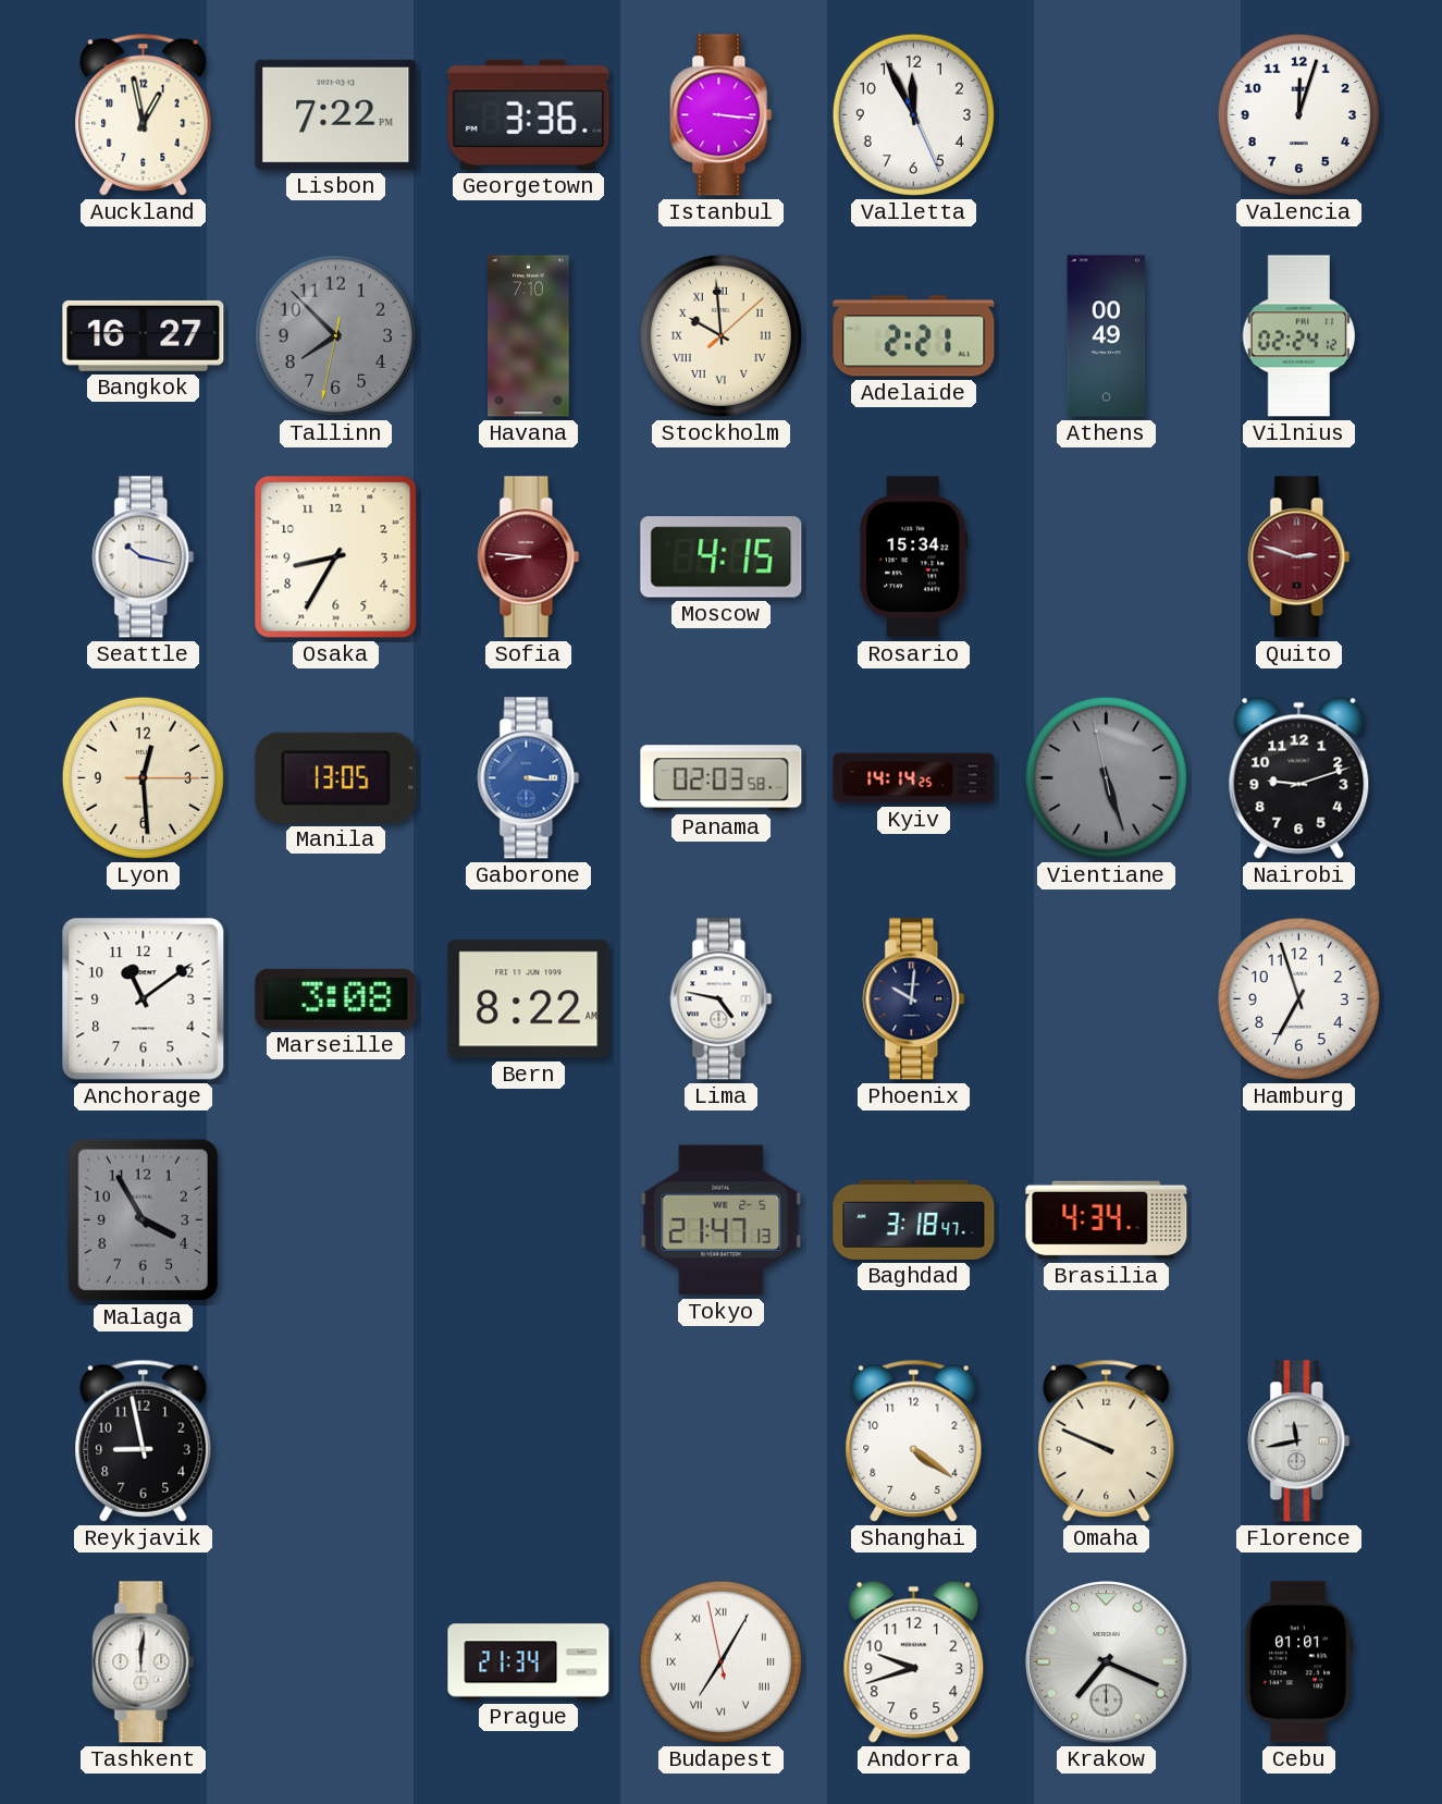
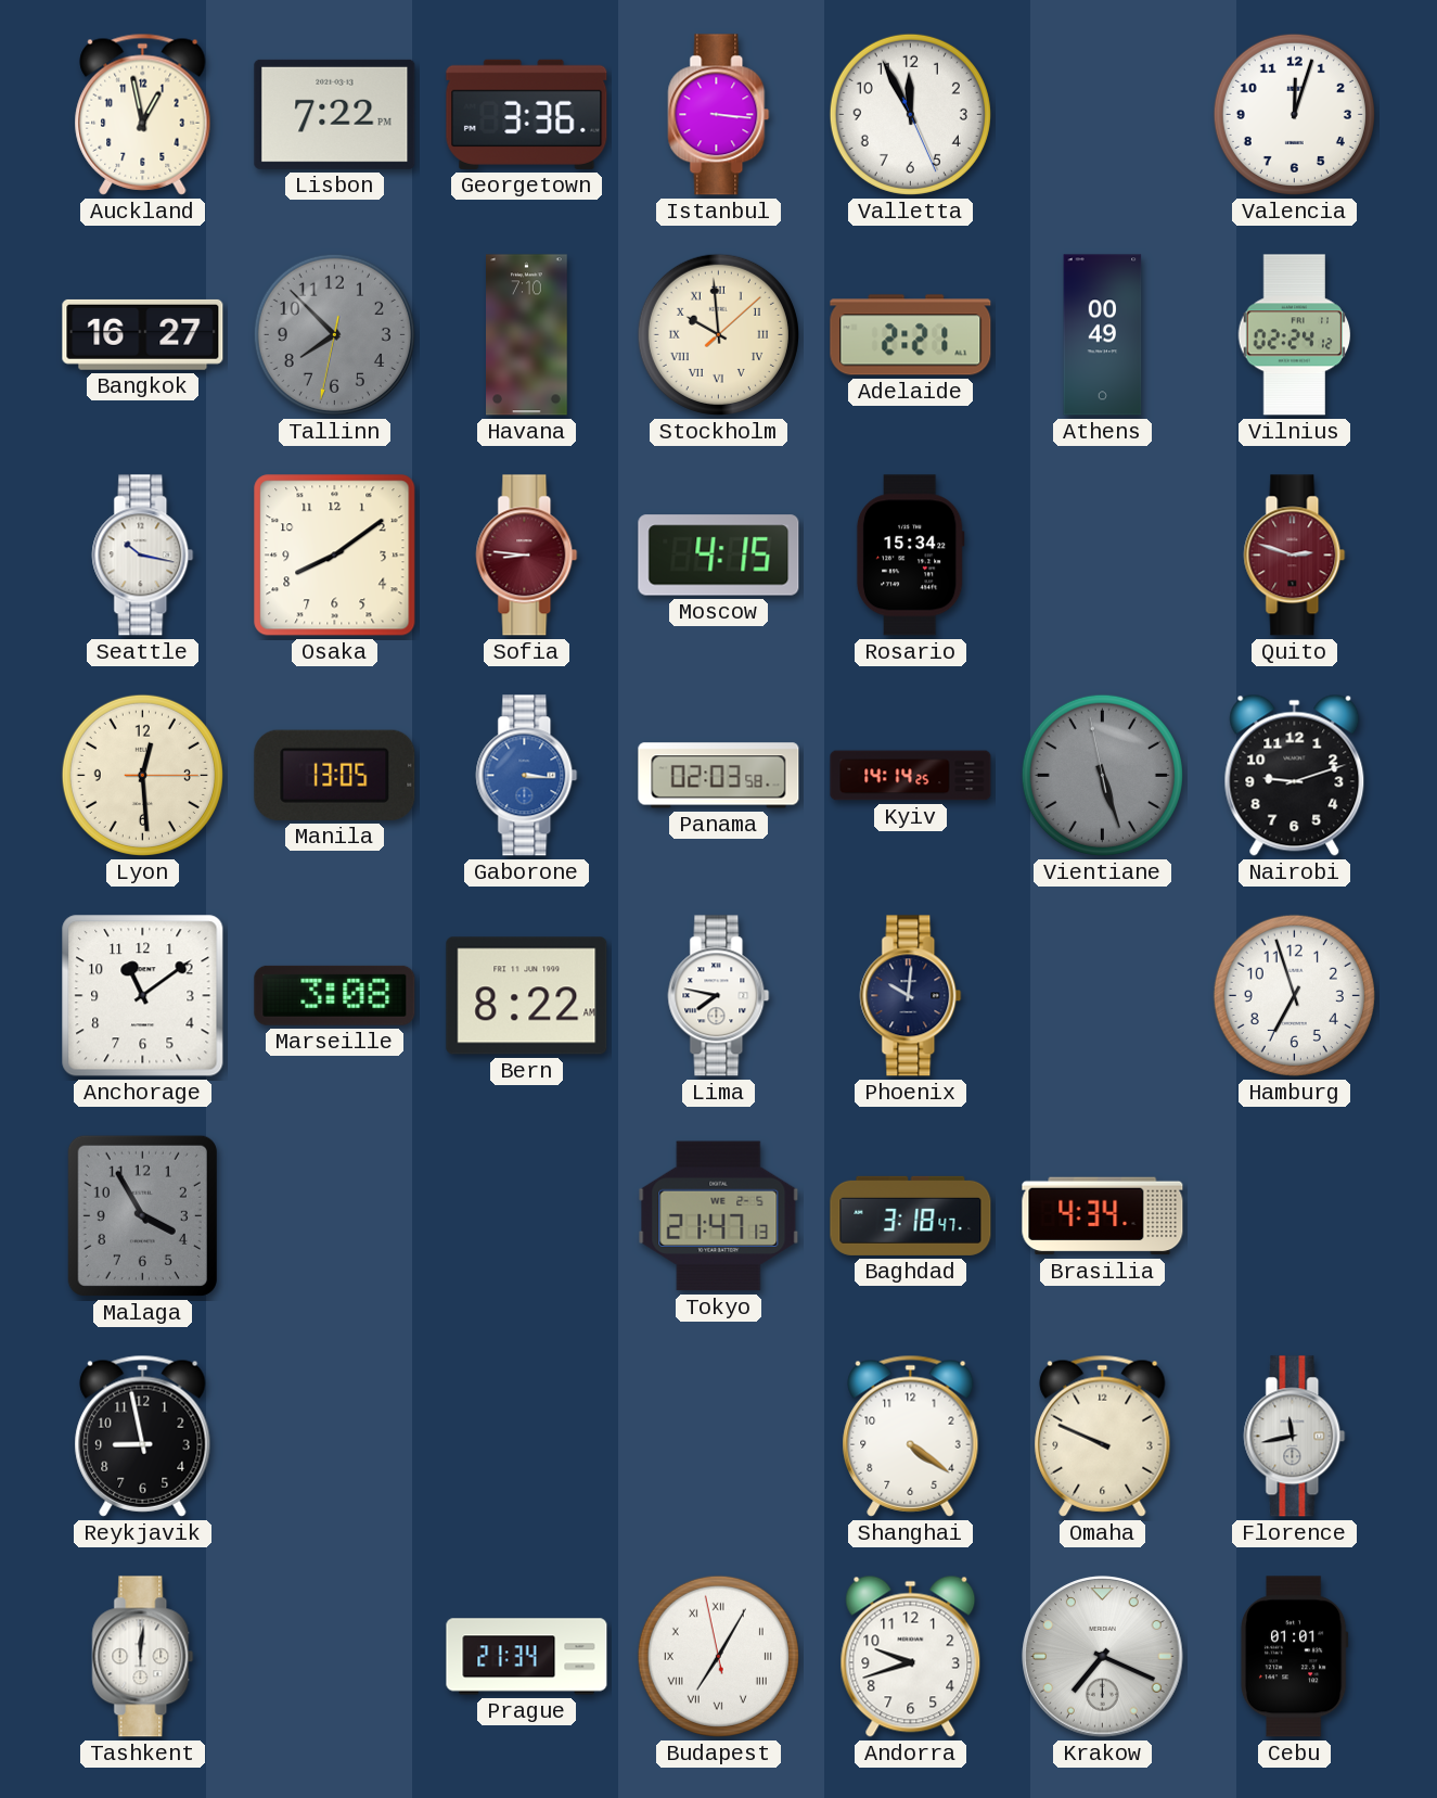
Osaka: 8:35 -> 8:09 (335, 556)
Lima: 4:47 -> 7:47 (719, 996)
